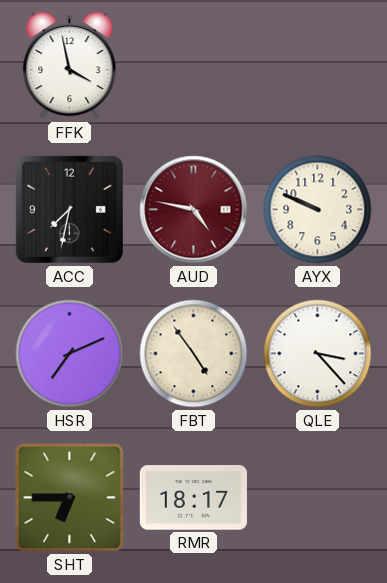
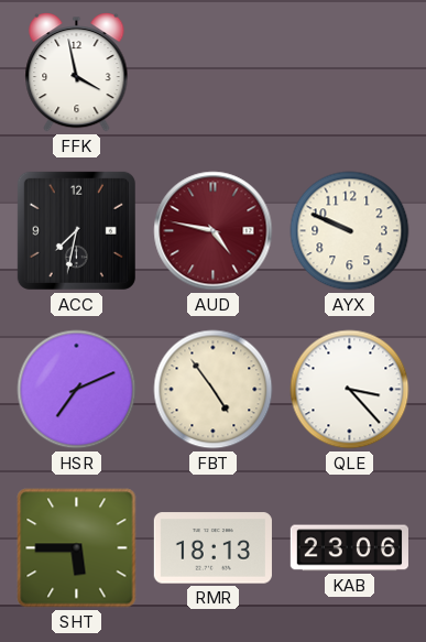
SHT: 6:45 -> 5:45 (77, 548)
RMR: 18:17 -> 18:13 (212, 548)
KAB: none -> 23:06 (349, 548)
